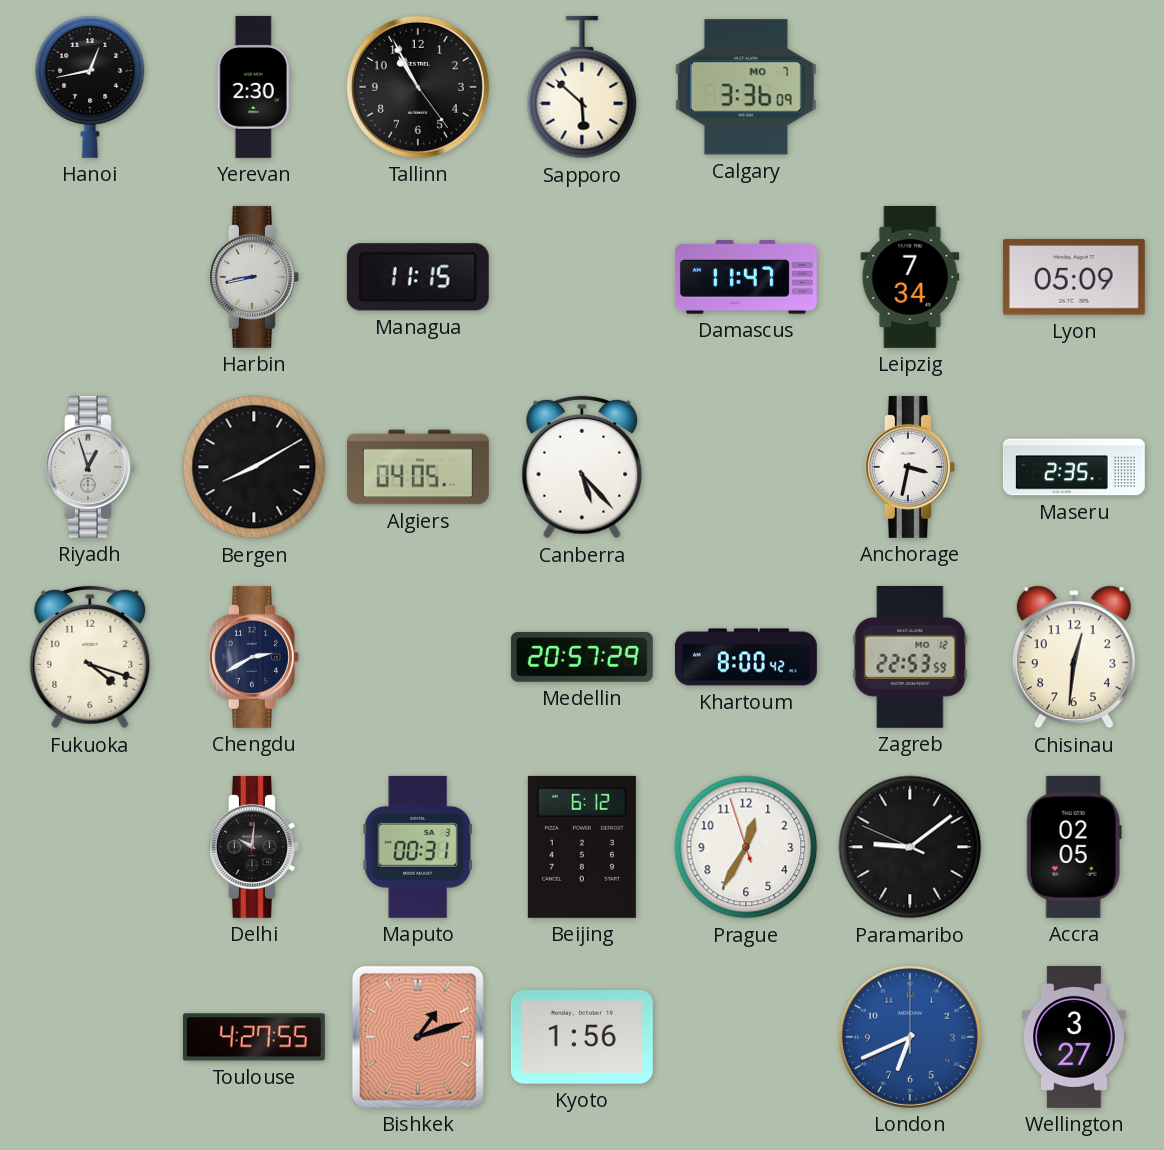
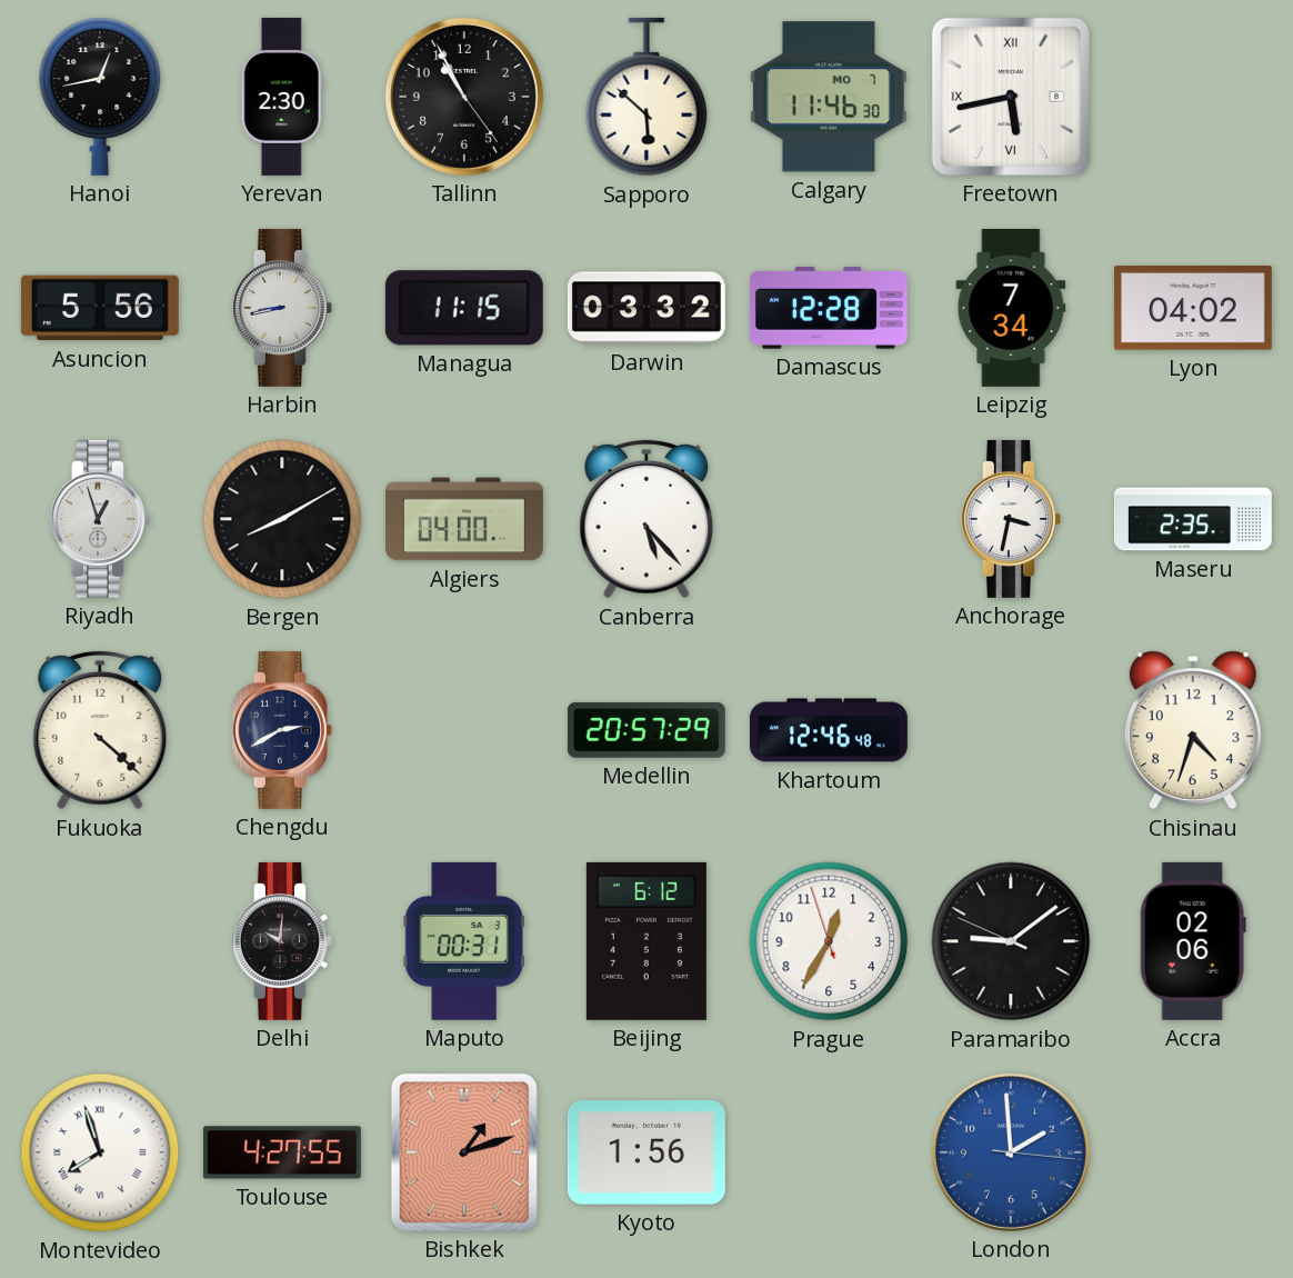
Calgary: 3:36 -> 11:46 (829, 97)
Freetown: none -> 5:43 (1011, 97)
Asuncion: none -> 5:56 (100, 308)
Darwin: none -> 03:32 (646, 308)
Damascus: 11:47 -> 12:28 (829, 309)
Lyon: 05:09 -> 04:02 (1193, 308)
Algiers: 04:05 -> 04:00 (464, 519)
Fukuoka: 4:18 -> 4:22 (100, 730)
Khartoum: 8:00 -> 12:46 (829, 730)
Zagreb: 22:53 -> none (910, 657)
Chisinau: 12:31 -> 4:33 (1193, 730)
Accra: 02:05 -> 02:06 (1193, 941)
Montevideo: none -> 7:57 (100, 1152)
London: 6:41 -> 1:59 (1011, 1152)
Wellington: 3:27 -> none (1074, 1037)
